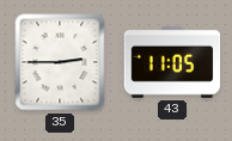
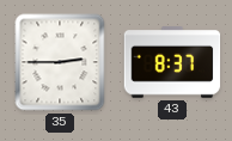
43: 11:05 -> 8:37 (172, 63)
